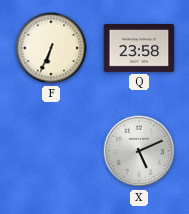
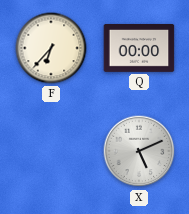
F: 6:34 -> 6:37 (51, 48)
Q: 23:58 -> 00:00 (139, 49)
